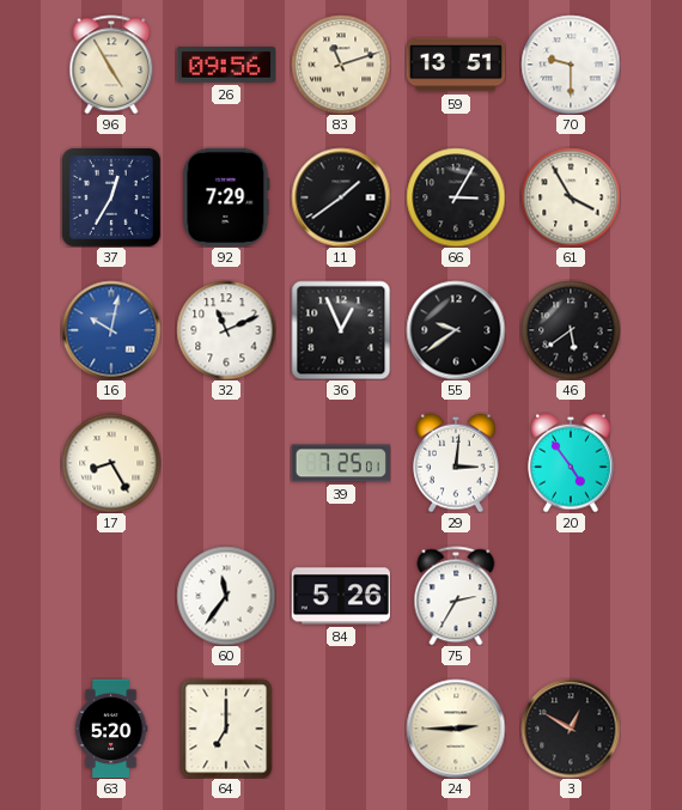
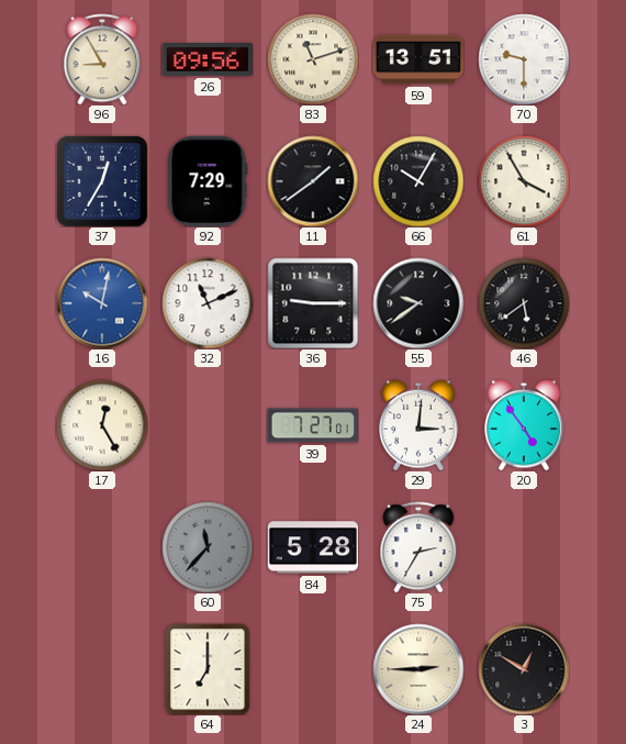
96: 4:55 -> 8:55 (102, 59)
66: 3:05 -> 10:05 (418, 181)
36: 12:56 -> 9:15 (313, 303)
17: 8:25 -> 12:25 (102, 425)
39: 7:25 -> 7:27 (312, 425)
60: 11:36 -> 11:37 (208, 547)
60 dial: white -> grey (208, 547)
84: 5:26 -> 5:28 (312, 547)
63: 5:20 -> none (111, 729)
